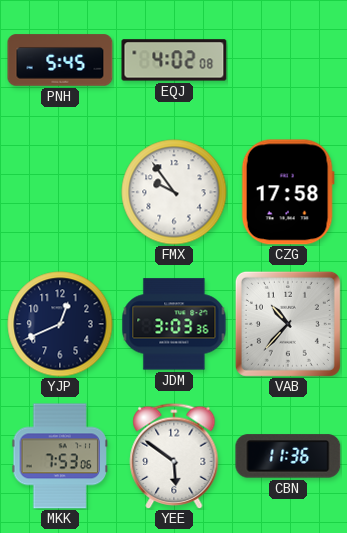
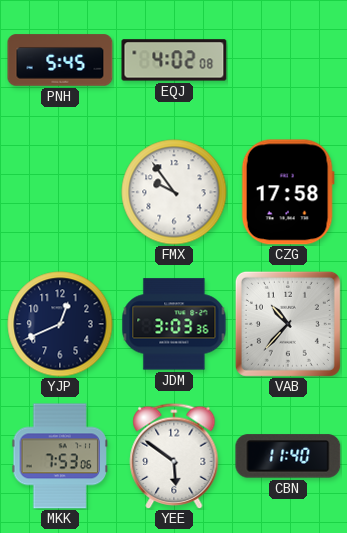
CBN: 11:36 -> 11:40 (288, 456)
